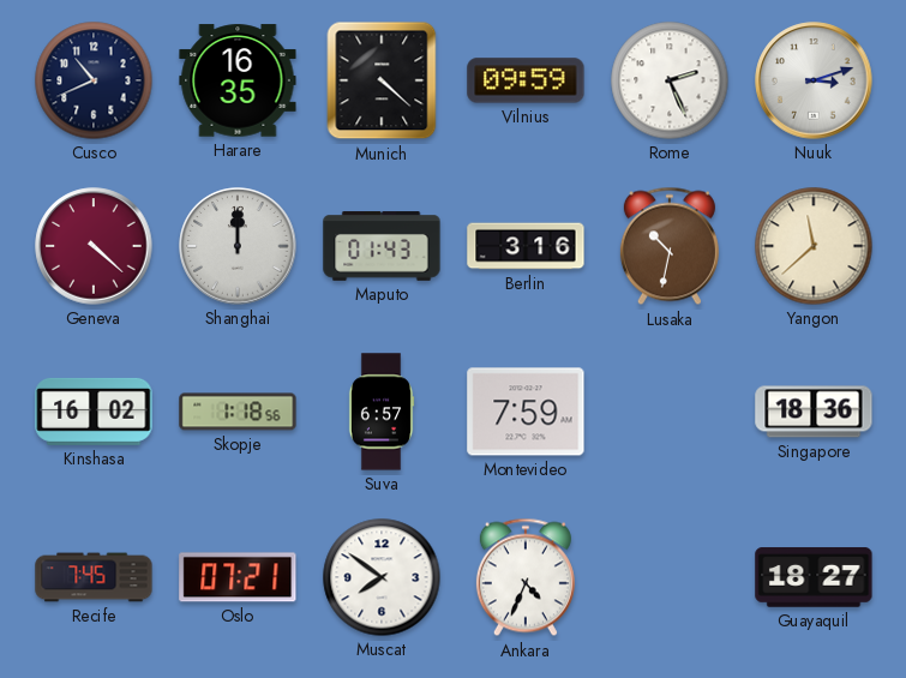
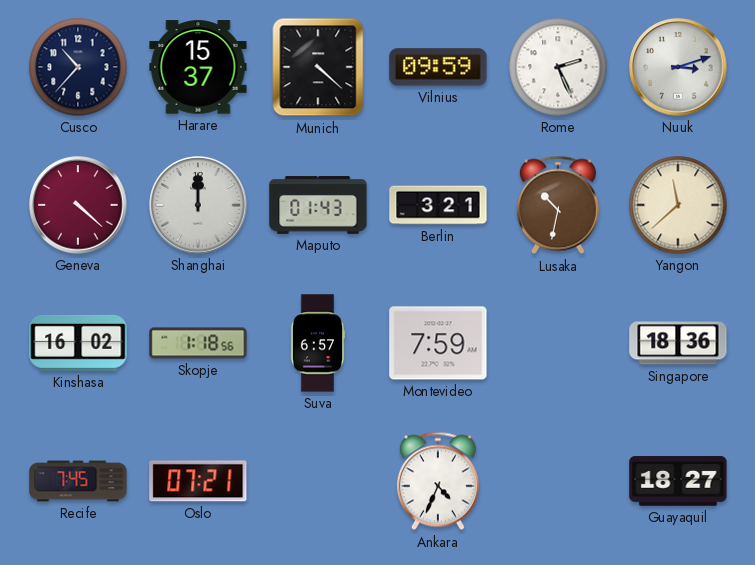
Cusco: 10:41 -> 10:37 (78, 67)
Harare: 16:35 -> 15:37 (198, 67)
Berlin: 3:16 -> 3:21 (438, 205)
Muscat: 7:51 -> none (382, 577)
